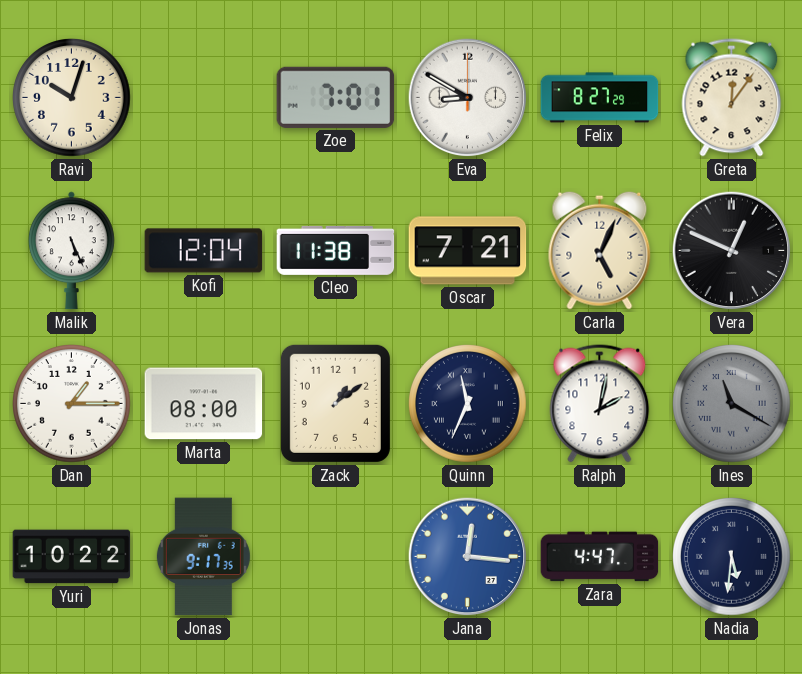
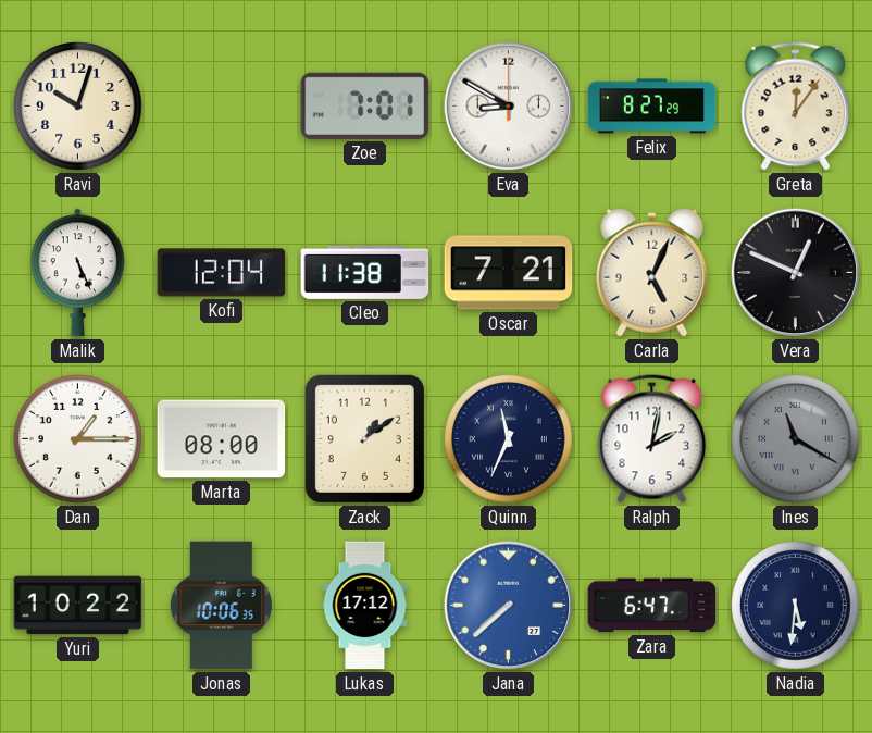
Jonas: 9:17 -> 10:06 (221, 606)
Lukas: none -> 17:12 (365, 606)
Jana: 12:16 -> 7:38 (509, 606)
Zara: 4:47 -> 6:47 (652, 606)
